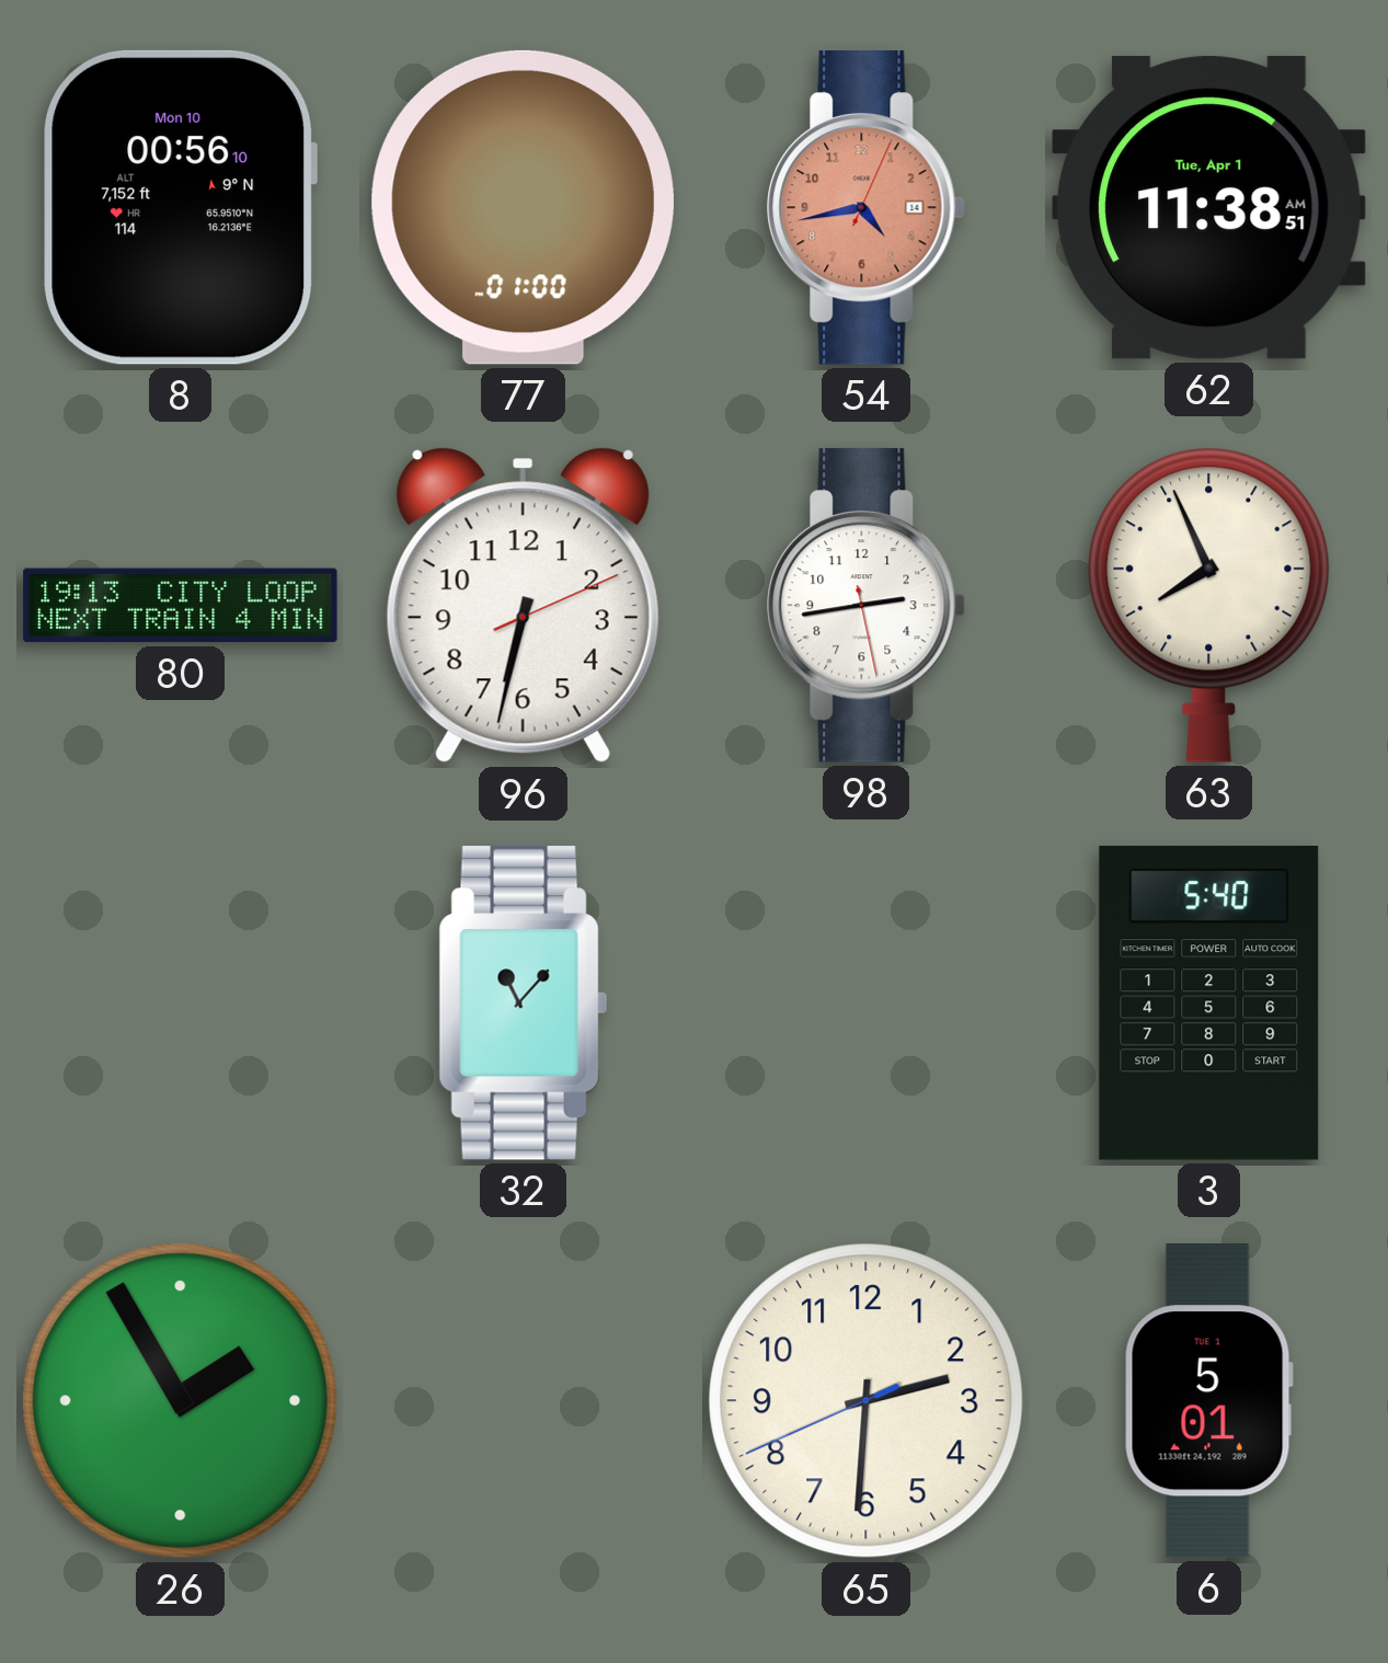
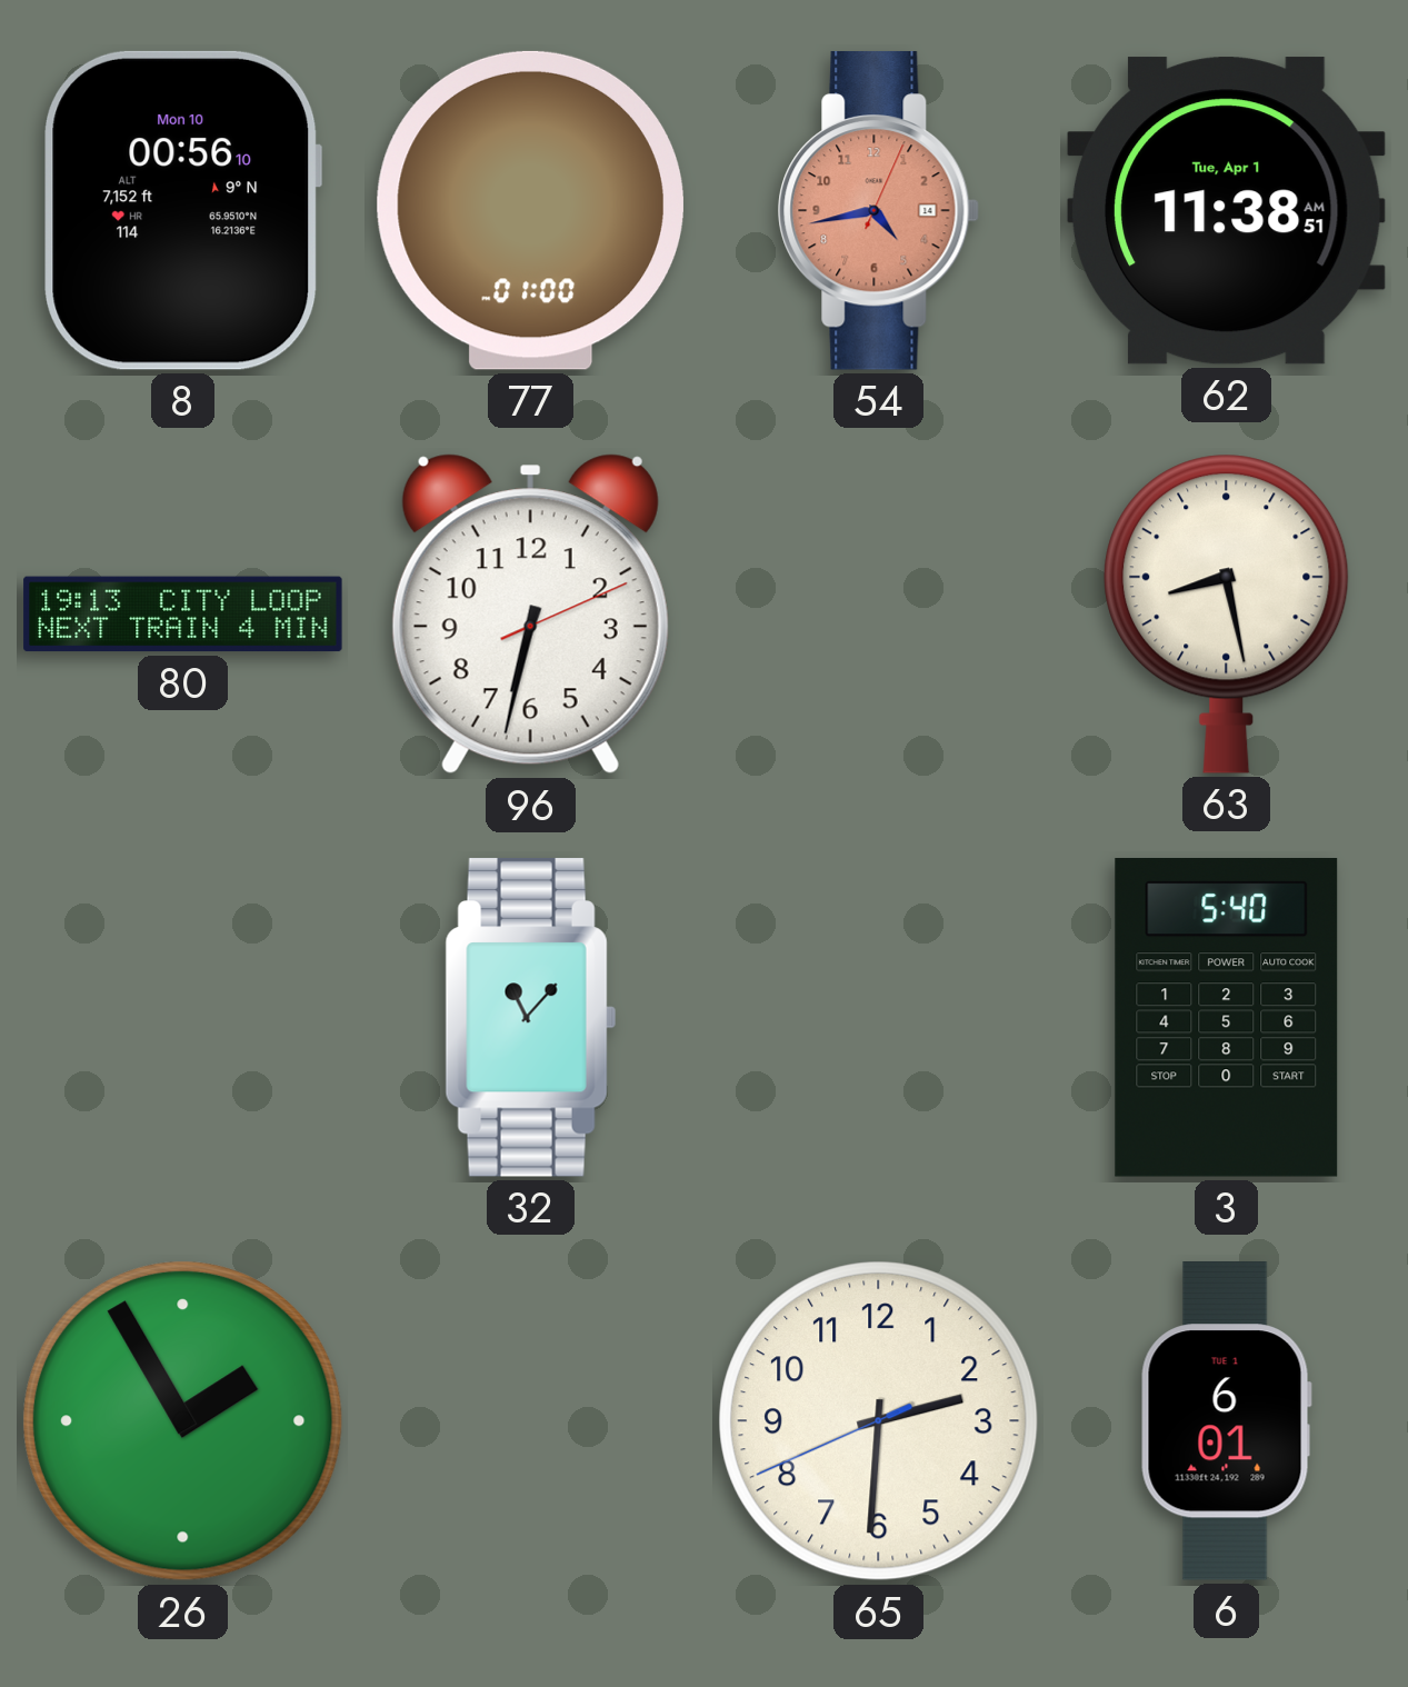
98: 2:43 -> none (865, 605)
63: 7:56 -> 8:28 (1227, 613)
6: 5:01 -> 6:01 (1226, 1421)
